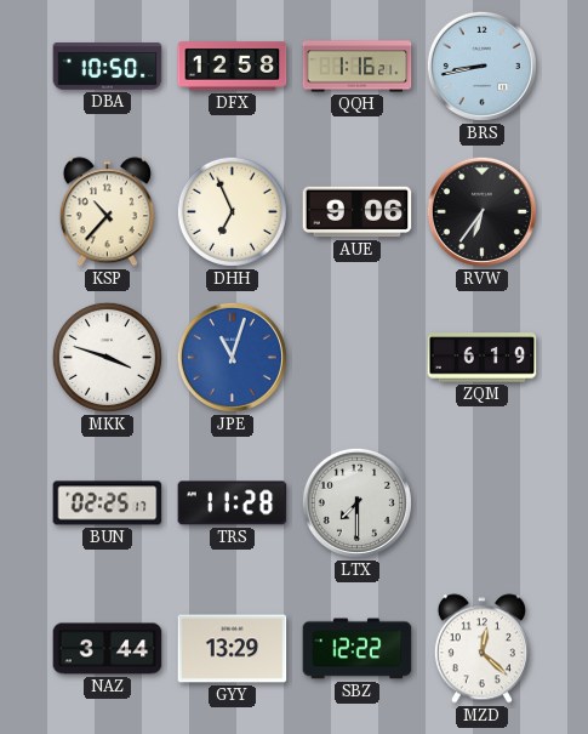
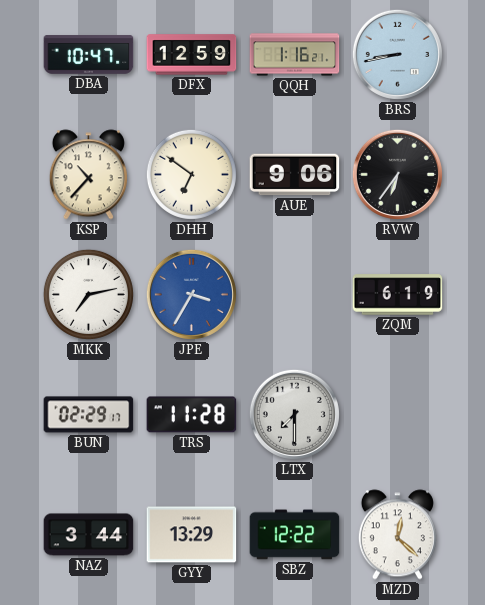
DBA: 10:50 -> 10:47 (89, 55)
DFX: 12:58 -> 12:59 (192, 55)
DHH: 6:56 -> 6:51 (191, 174)
MKK: 3:48 -> 7:13 (88, 294)
JPE: 11:03 -> 3:35 (191, 294)
BUN: 02:25 -> 02:29 (89, 415)
